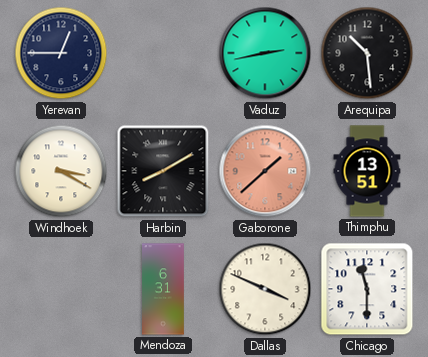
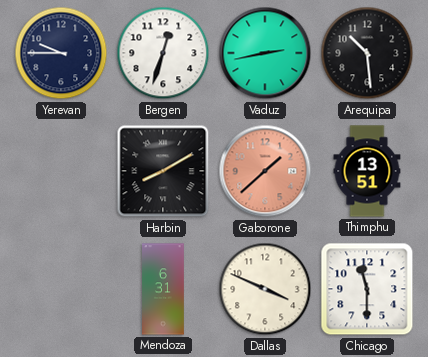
Yerevan: 12:45 -> 9:45 (61, 53)
Bergen: none -> 12:33 (163, 53)
Windhoek: 3:20 -> none (61, 171)
